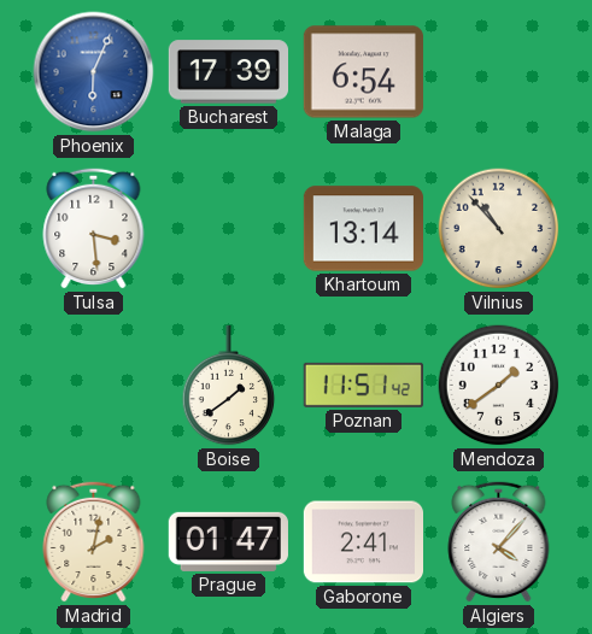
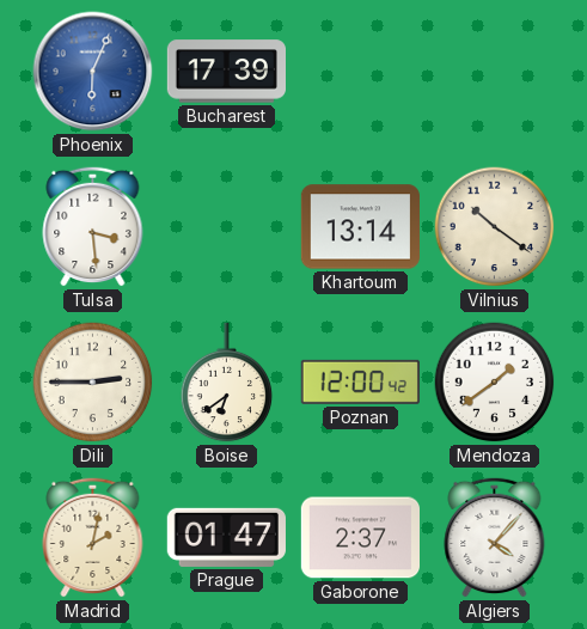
Malaga: 6:54 -> none (363, 72)
Vilnius: 10:53 -> 10:21 (495, 227)
Dili: none -> 2:45 (93, 383)
Boise: 1:39 -> 6:39 (227, 383)
Poznan: 11:51 -> 12:00 (360, 381)
Gaborone: 2:41 -> 2:37 (360, 538)
